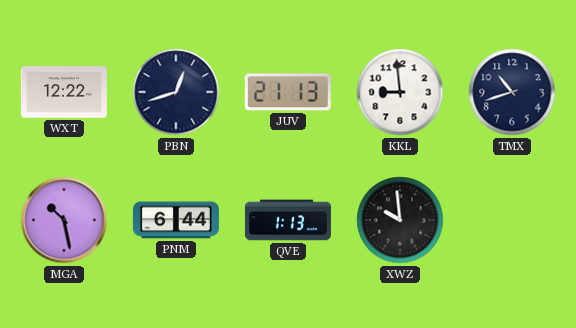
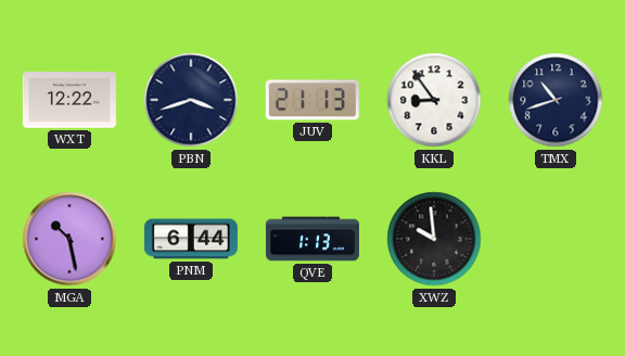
PBN: 12:42 -> 3:42 (191, 100)
KKL: 8:59 -> 8:54 (434, 100)
